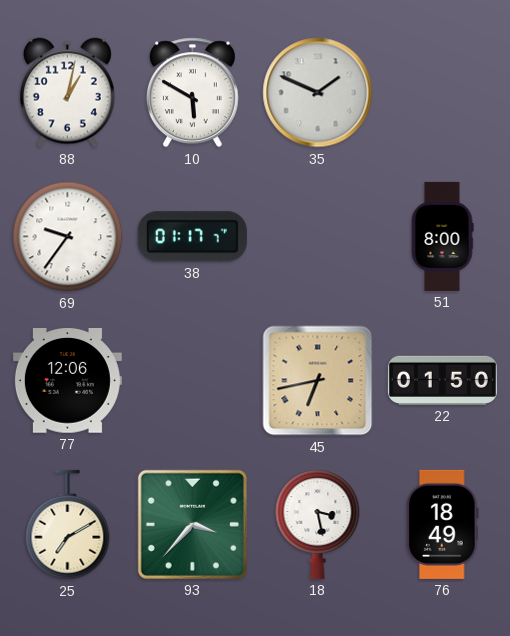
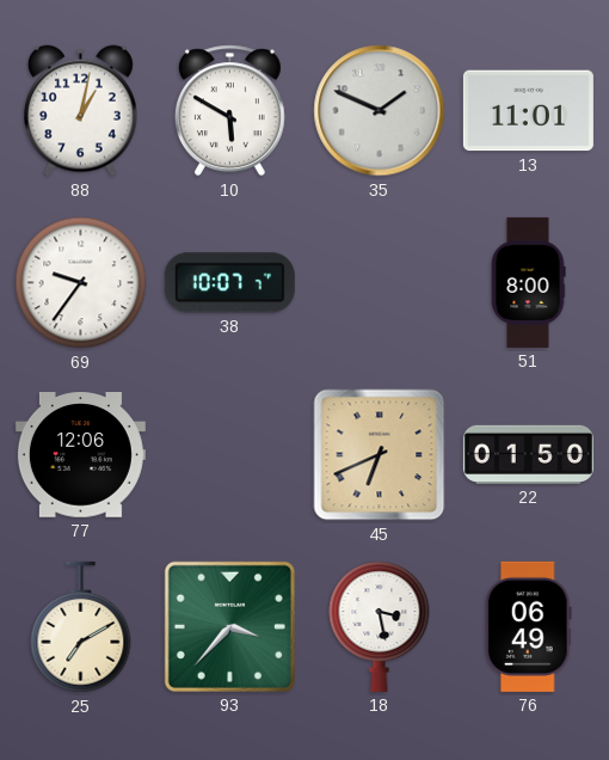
13: none -> 11:01 (528, 111)
38: 01:17 -> 10:07 (229, 283)
45: 6:43 -> 6:41 (380, 455)
76: 18:49 -> 06:49 (529, 626)
